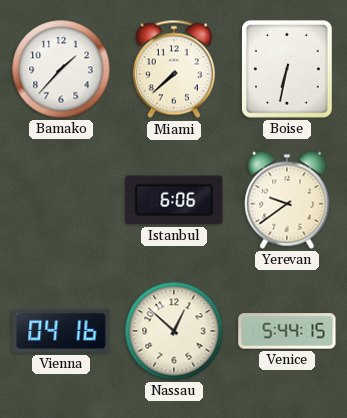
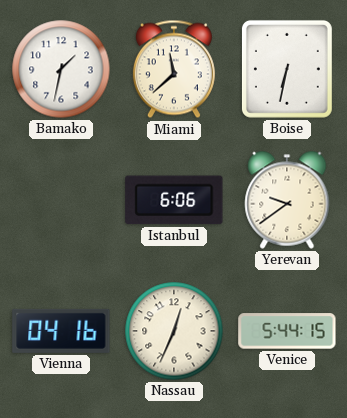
Bamako: 1:37 -> 1:32 (61, 69)
Miami: 7:38 -> 11:38 (174, 69)
Nassau: 12:52 -> 12:34 (174, 331)
